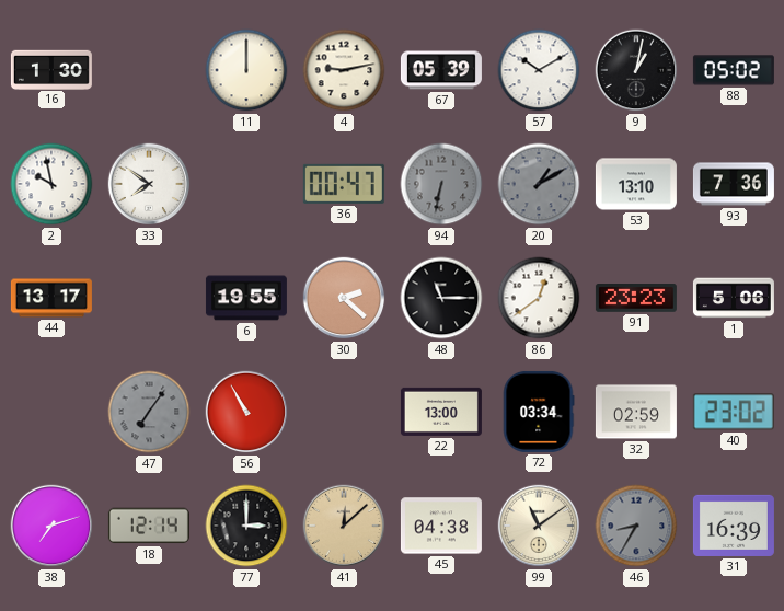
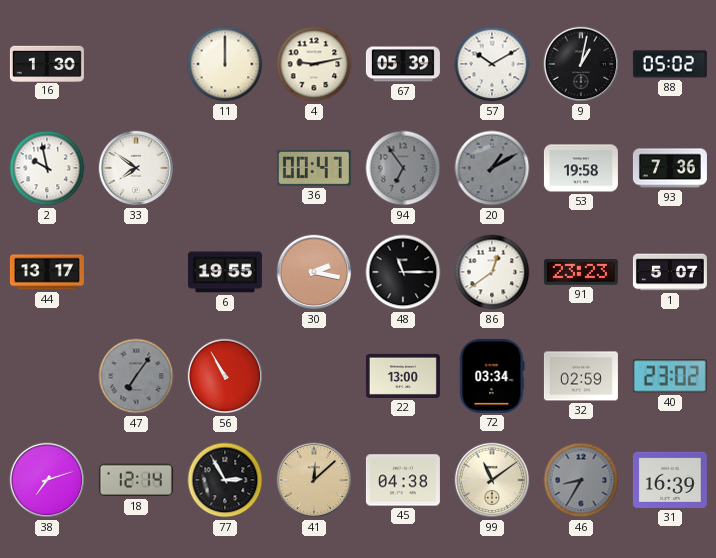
94: 6:32 -> 6:54 (403, 168)
53: 13:10 -> 19:58 (581, 168)
30: 2:22 -> 2:17 (314, 272)
1: 5:06 -> 5:07 (670, 272)
77: 3:00 -> 2:55 (225, 480)
